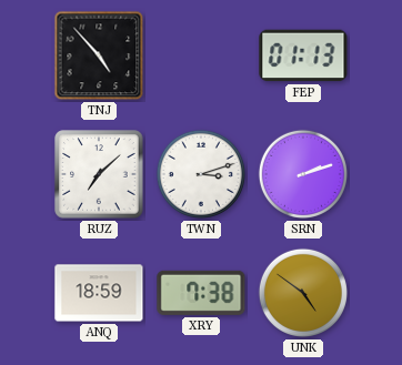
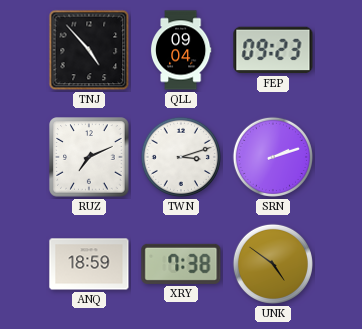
QLL: none -> 09:04 (181, 50)
FEP: 01:13 -> 09:23 (273, 50)
RUZ: 7:08 -> 7:11 (89, 157)
